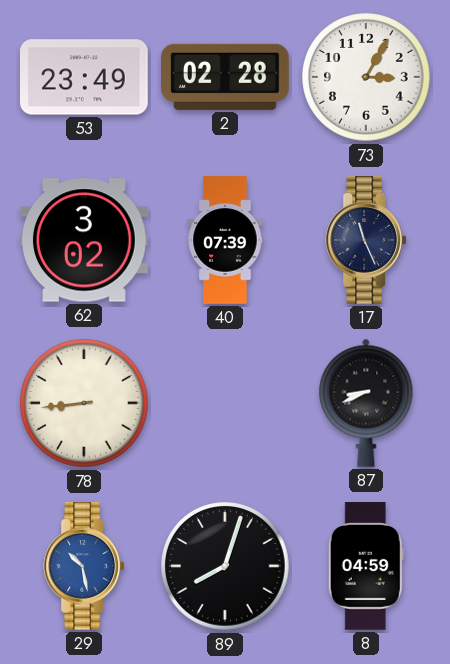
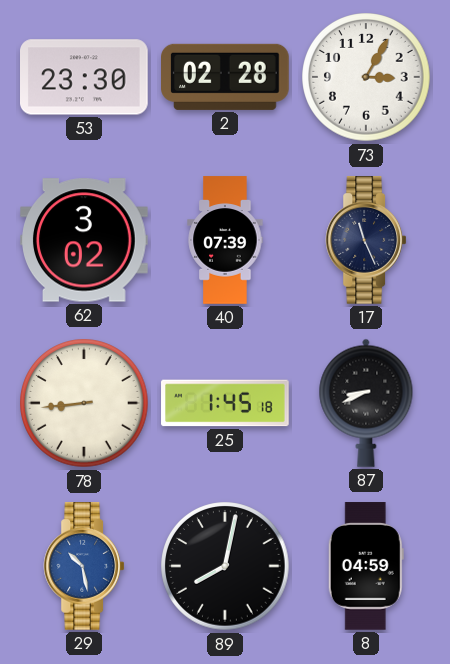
53: 23:49 -> 23:30 (85, 77)
25: none -> 1:45 (225, 403)
89: 8:03 -> 8:02 (225, 566)
